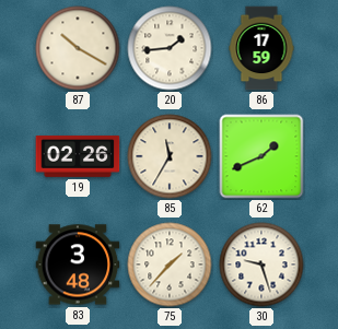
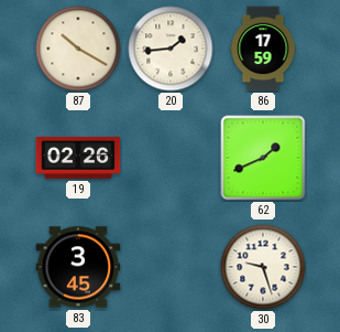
85: 11:35 -> none (170, 156)
83: 3:48 -> 3:45 (78, 267)
75: 1:37 -> none (170, 265)
